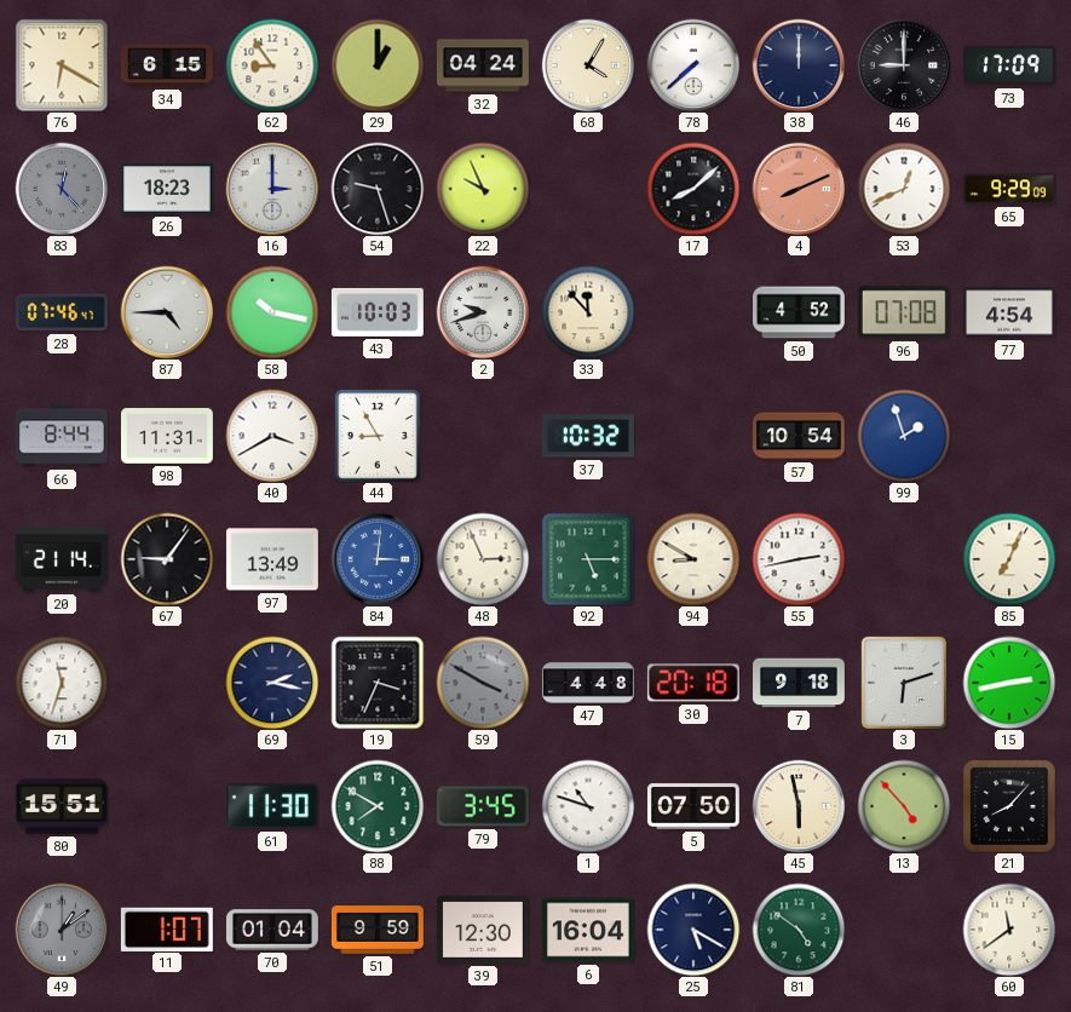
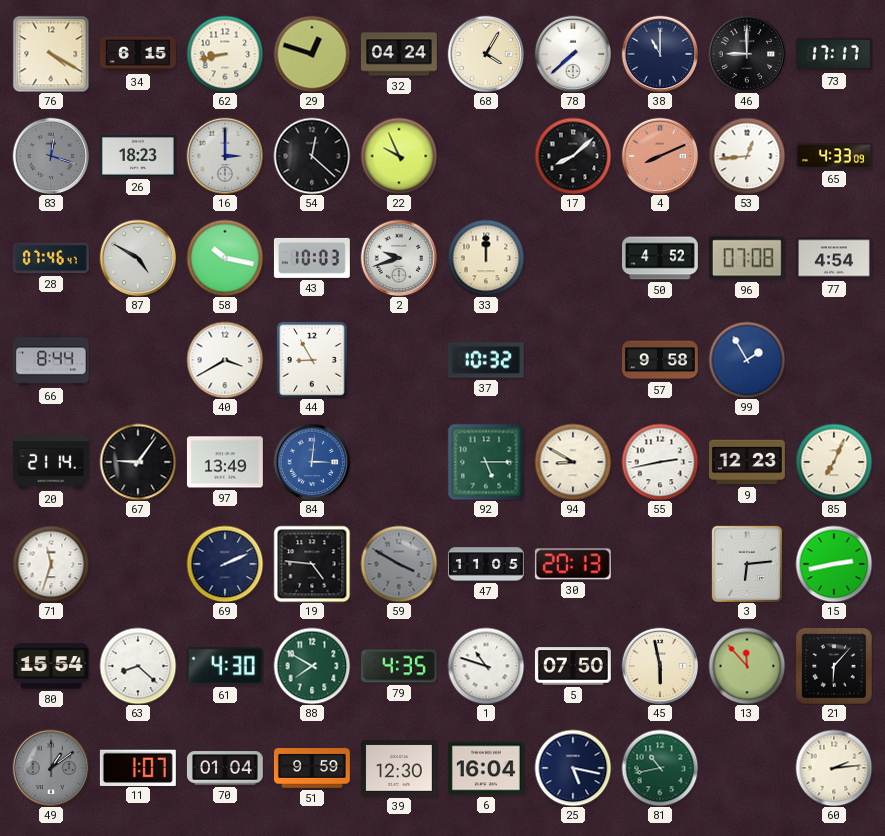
76: 6:20 -> 4:20 (51, 54)
62: 8:54 -> 8:43 (225, 54)
29: 1:00 -> 12:48 (312, 54)
38: 12:00 -> 11:00 (660, 54)
73: 17:09 -> 17:17 (834, 54)
83: 12:23 -> 12:18 (51, 156)
54: 9:27 -> 12:22 (312, 156)
53: 12:41 -> 12:44 (747, 156)
65: 9:29 -> 4:33 (834, 156)
87: 4:45 -> 4:50 (138, 258)
33: 11:53 -> 12:00 (486, 258)
98: 11:31 -> none (167, 437)
57: 10:54 -> 9:58 (660, 360)
99: 1:57 -> 1:55 (747, 360)
48: 2:56 -> none (483, 559)
9: none -> 12:23 (748, 462)
69: 2:17 -> 2:11 (225, 564)
19: 3:34 -> 4:46 (312, 564)
47: 4:48 -> 11:05 (486, 564)
30: 20:18 -> 20:13 (573, 564)
7: 9:18 -> none (800, 683)
3: 6:12 -> 6:14 (747, 564)
80: 15:51 -> 15:54 (51, 666)
63: none -> 8:22 (138, 666)
61: 11:30 -> 4:30 (225, 666)
79: 3:45 -> 4:35 (399, 666)
13: 4:53 -> 11:53 (747, 666)
21: 8:07 -> 6:07 (834, 666)
25: 5:20 -> 5:17 (573, 768)
81: 4:51 -> 10:43 (660, 768)
60: 11:39 -> 2:14 (834, 768)
